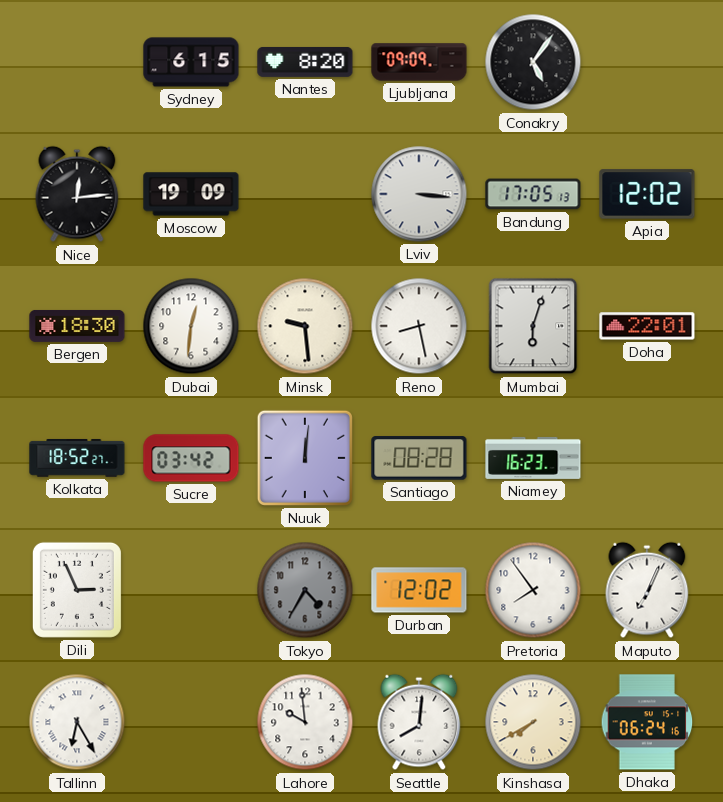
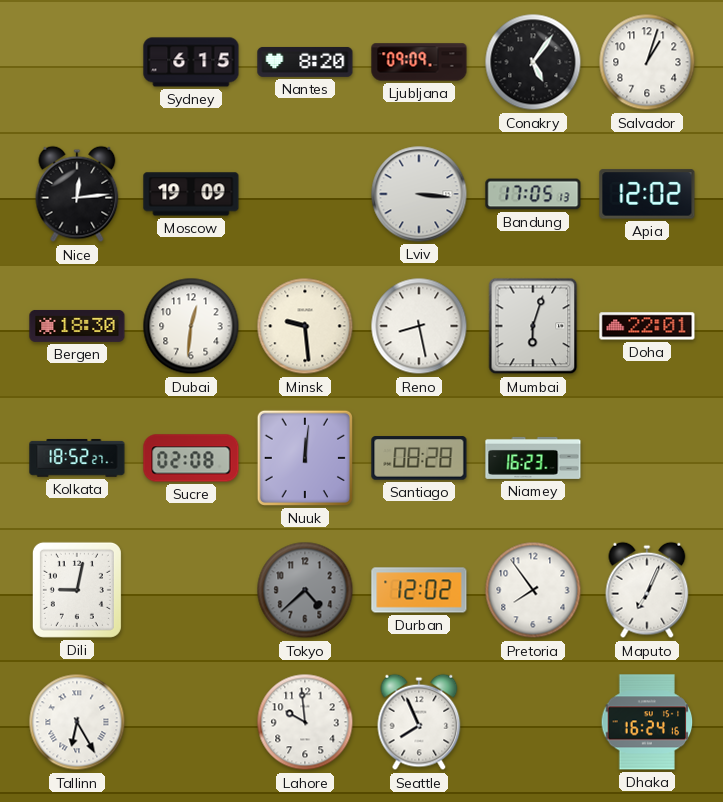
Salvador: none -> 1:03 (647, 62)
Sucre: 03:42 -> 02:08 (191, 458)
Dili: 2:56 -> 9:02 (77, 590)
Tokyo: 4:35 -> 4:38 (305, 590)
Seattle: 8:01 -> 7:56 (419, 722)
Kinshasa: 7:40 -> none (533, 722)
Dhaka: 06:24 -> 16:24 (647, 722)
